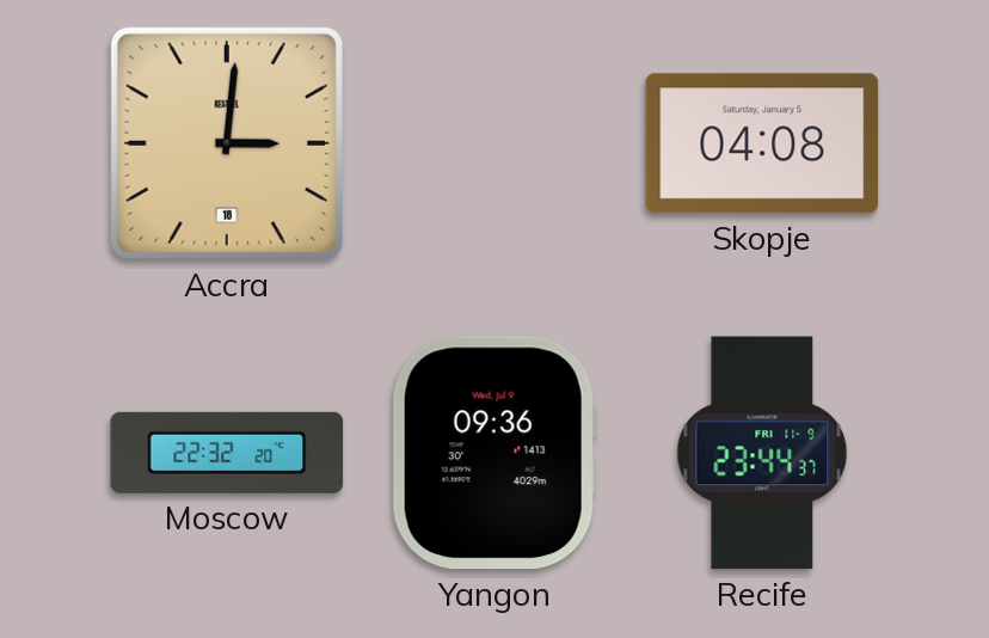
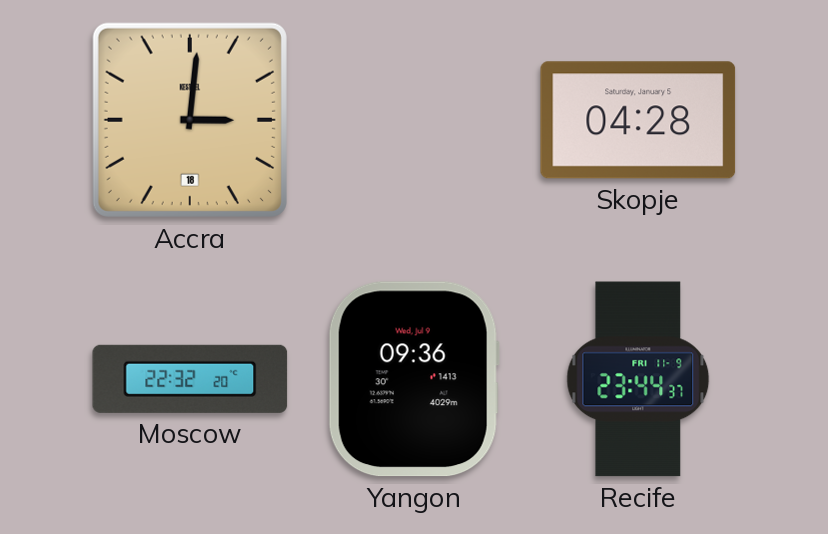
Skopje: 04:08 -> 04:28 (638, 120)
